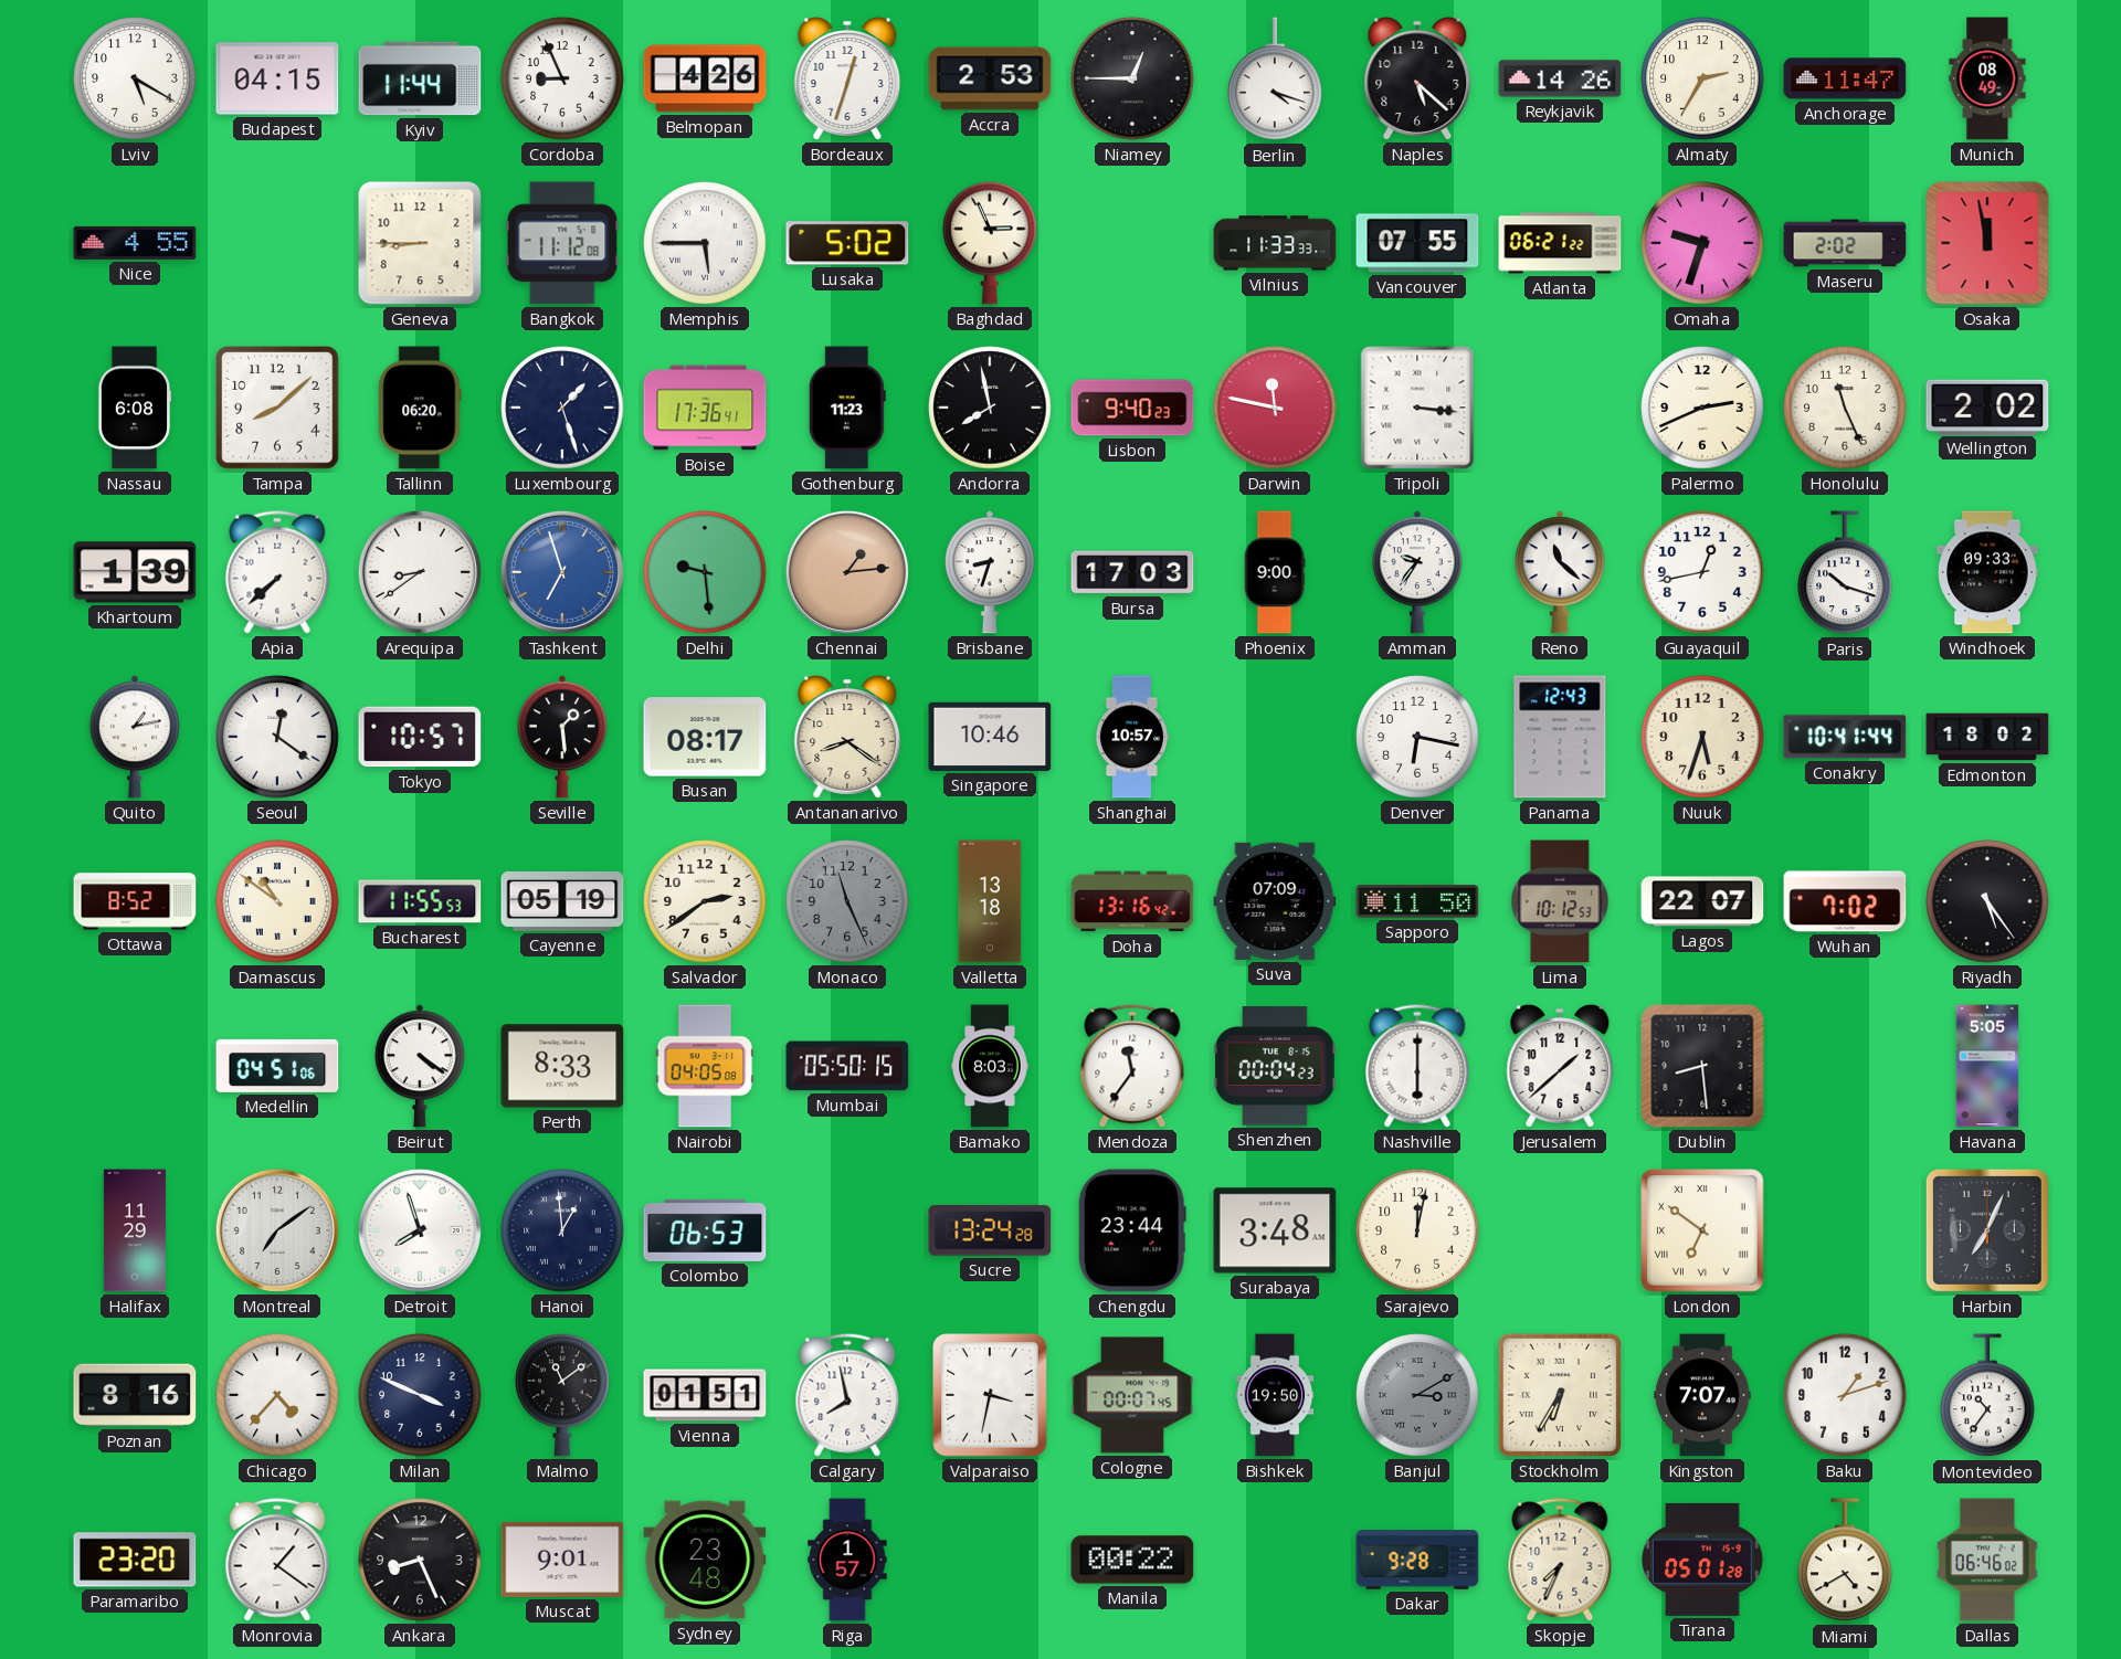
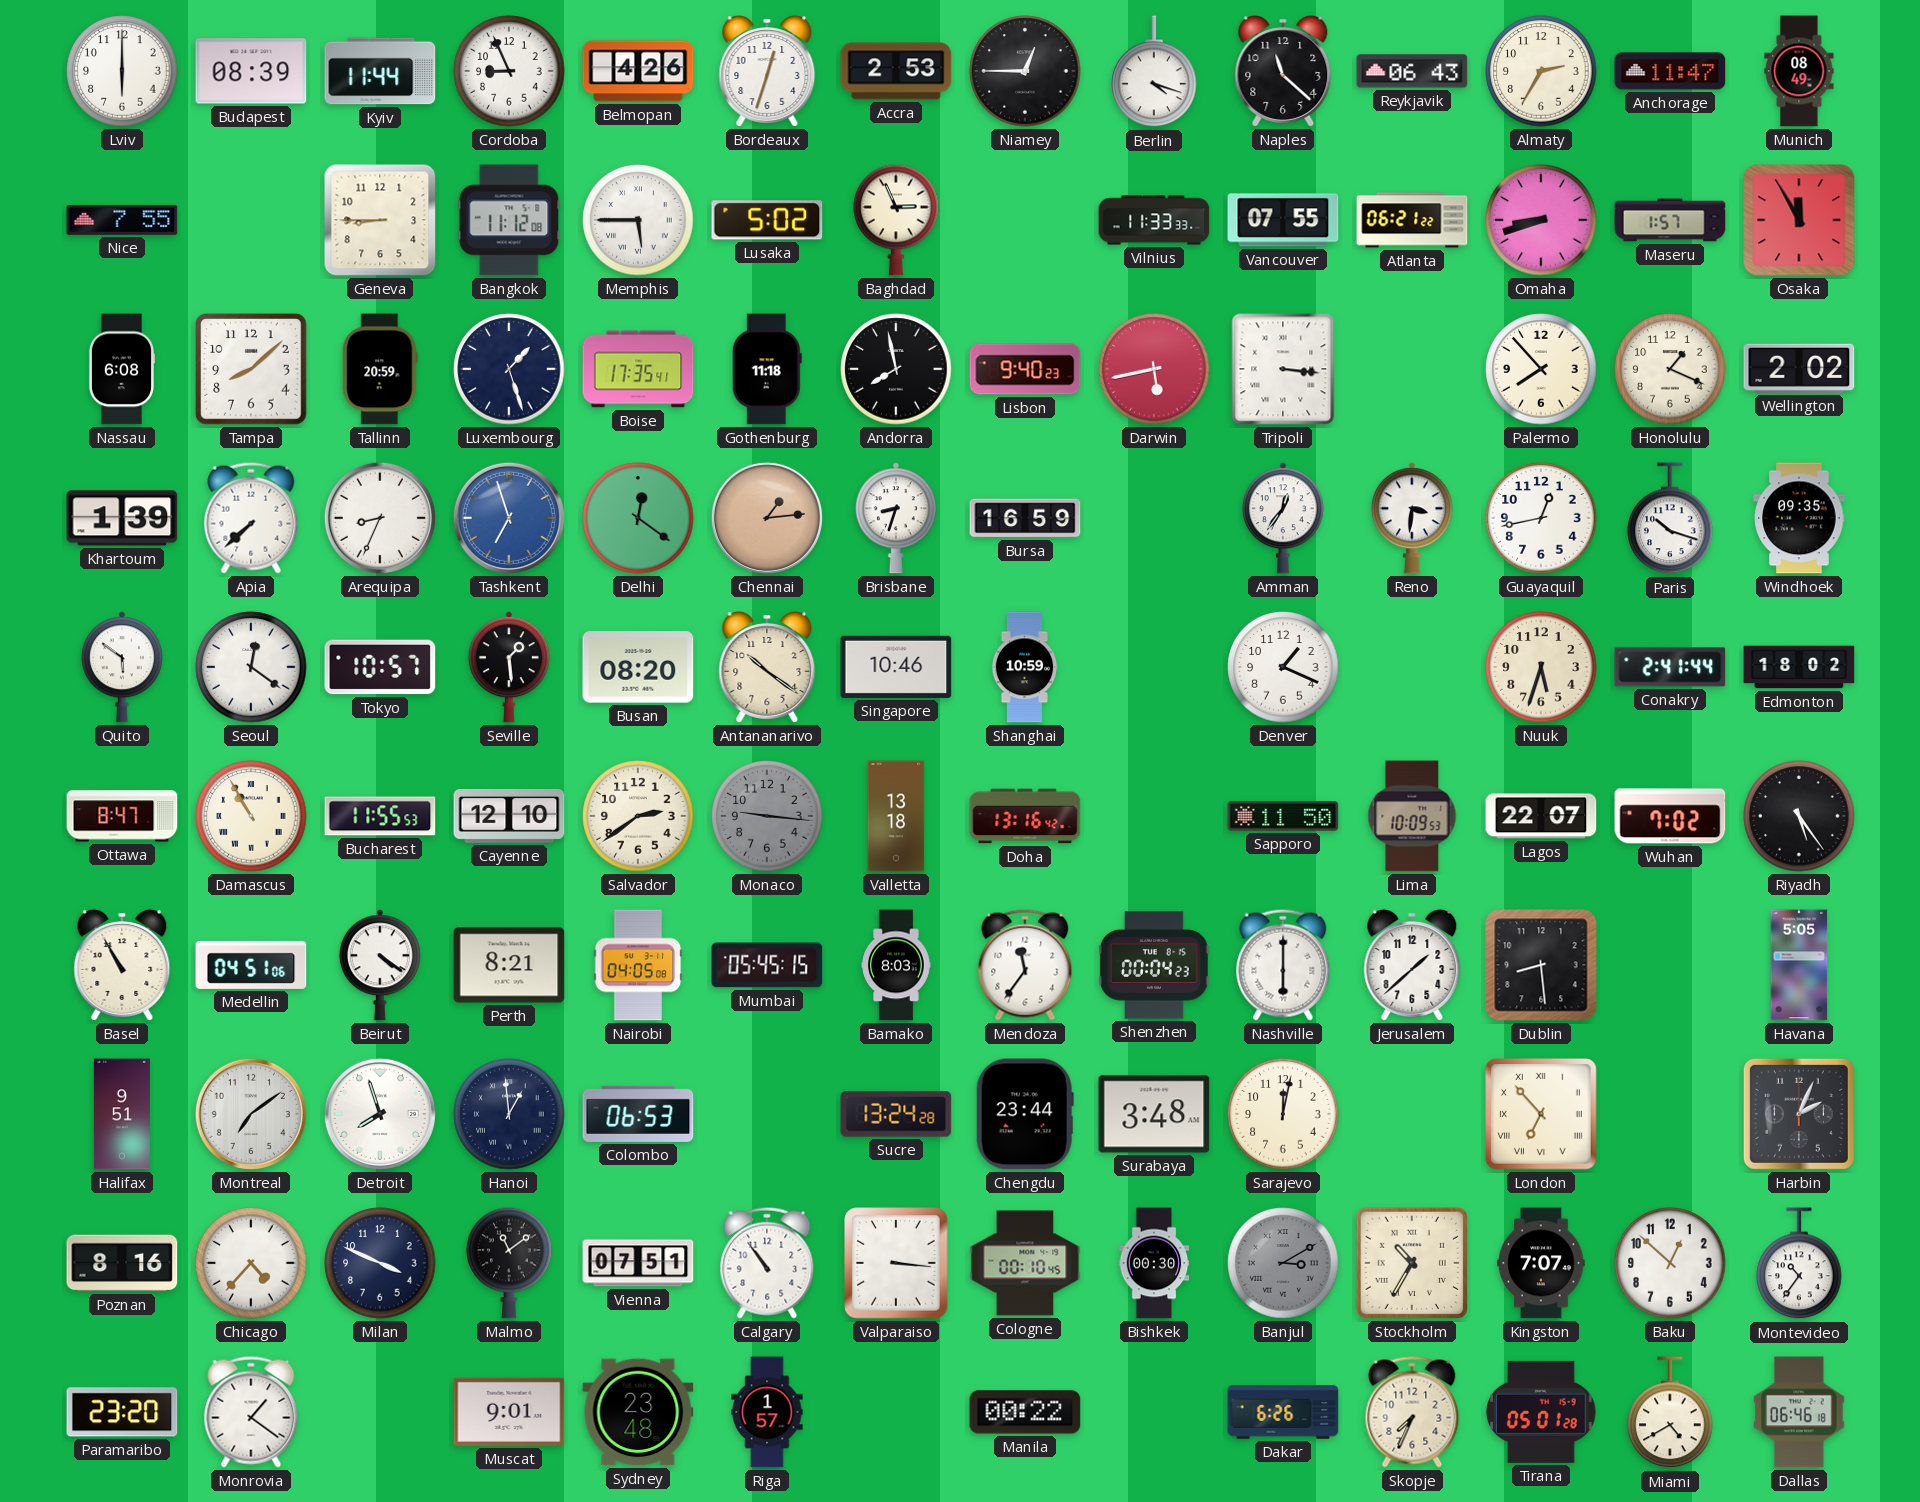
Lviv: 5:20 -> 6:00 (122, 71)
Budapest: 04:15 -> 08:39 (251, 71)
Naples: 5:22 -> 11:22 (1283, 72)
Reykjavik: 14:26 -> 06:43 (1412, 71)
Nice: 4:55 -> 7:55 (122, 220)
Omaha: 9:33 -> 8:42 (1541, 220)
Maseru: 2:02 -> 1:57 (1670, 220)
Osaka: 11:58 -> 11:55 (1799, 220)
Tallinn: 06:20 -> 20:59 (380, 369)
Boise: 17:36 -> 17:35 (638, 369)
Gothenburg: 11:23 -> 11:18 (767, 369)
Darwin: 11:47 -> 5:43 (1154, 369)
Palermo: 2:41 -> 7:53 (1541, 369)
Honolulu: 11:26 -> 1:19 (1670, 369)
Arequipa: 8:39 -> 8:34 (380, 518)
Delhi: 9:29 -> 12:21 (638, 518)
Bursa: 17:03 -> 16:59 (1025, 518)
Phoenix: 9:00 -> none (1275, 572)
Amman: 9:36 -> 12:36 (1283, 518)
Reno: 11:22 -> 3:31 (1412, 518)
Windhoek: 09:33 -> 09:35 (1799, 518)
Quito: 1:13 -> 5:51 (122, 667)
Busan: 08:17 -> 08:20 (638, 667)
Antananarivo: 8:21 -> 10:21 (767, 668)
Shanghai: 10:57 -> 10:59 (1025, 667)
Denver: 6:17 -> 1:19 (1283, 667)
Panama: 12:43 -> none (1560, 737)
Conakry: 10:41 -> 2:41 (1670, 667)
Ottawa: 8:52 -> 8:47 (122, 816)
Damascus: 10:51 -> 10:55 (251, 816)
Cayenne: 05:19 -> 12:10 (509, 816)
Monaco: 11:26 -> 9:16 (767, 816)
Suva: 07:09 -> none (1275, 901)
Lima: 10:12 -> 10:09 (1412, 816)
Basel: none -> 10:55 (122, 966)
Perth: 8:33 -> 8:21 (509, 965)
Mumbai: 05:50 -> 05:45 (767, 965)
Halifax: 11:29 -> 9:51 (122, 1114)
London: 6:51 -> 6:53 (1541, 1114)
Harbin: 7:04 -> 2:04 (1799, 1114)
Vienna: 01:51 -> 07:51 (638, 1263)
Calgary: 7:58 -> 10:54 (767, 1263)
Valparaiso: 3:32 -> 3:16 (896, 1263)
Cologne: 00:07 -> 00:10 (1025, 1263)
Bishkek: 19:50 -> 00:30 (1154, 1263)
Stockholm: 6:35 -> 10:35 (1412, 1263)
Baku: 1:12 -> 12:52 (1670, 1263)
Ankara: 8:26 -> none (420, 1560)
Dakar: 9:28 -> 6:26 (1283, 1412)
Dallas: 06:46:02 -> 06:46:18 (1799, 1412)
